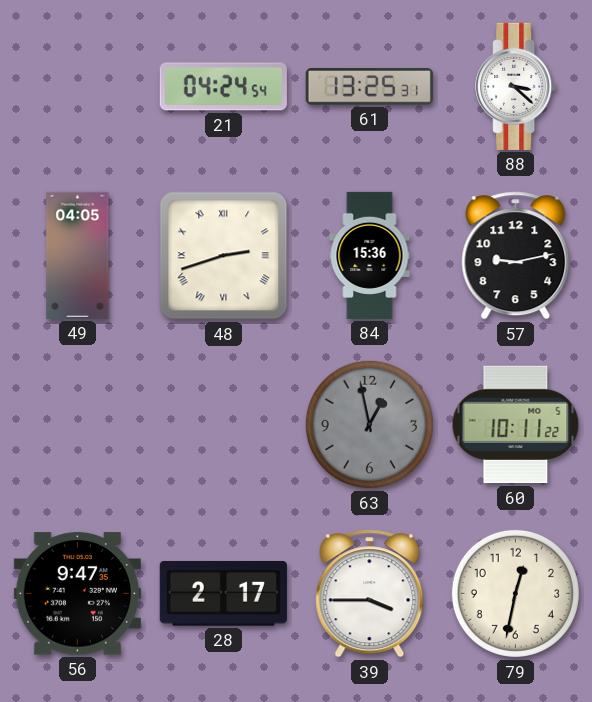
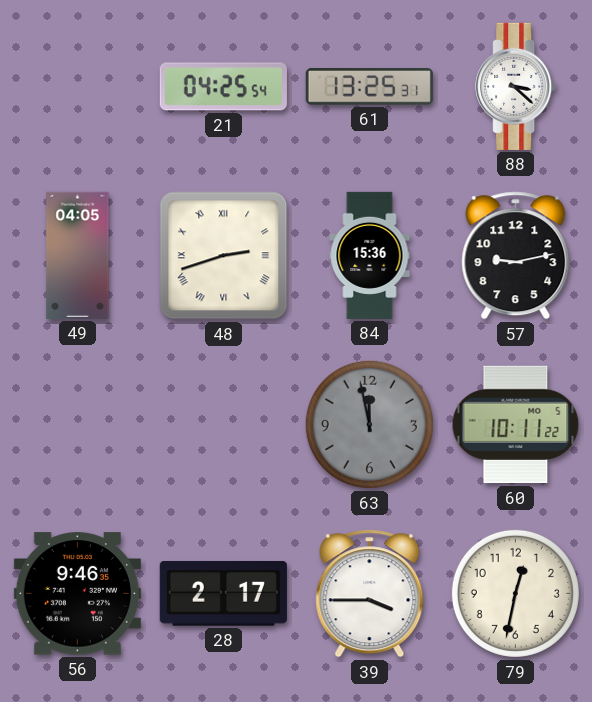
21: 04:24 -> 04:25 (223, 87)
63: 12:58 -> 11:58 (369, 424)
56: 9:47 -> 9:46 (77, 594)
